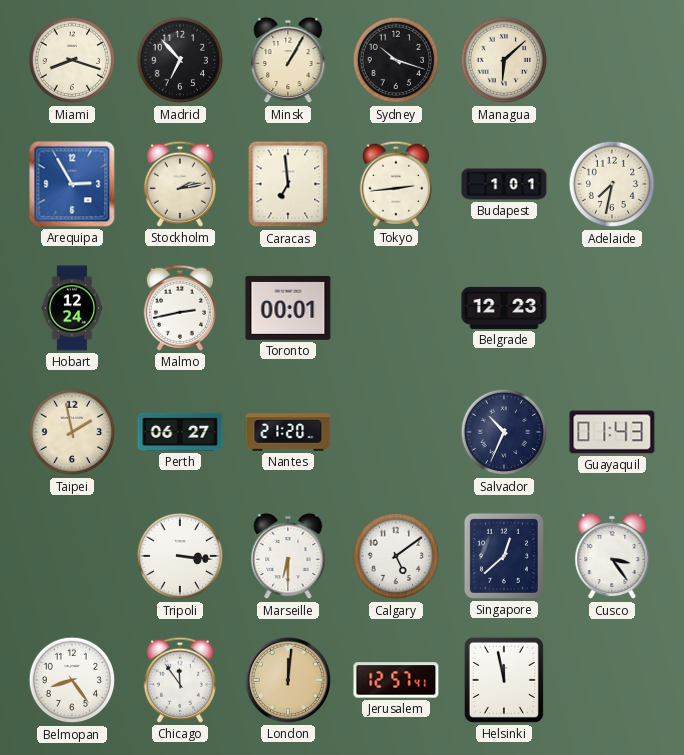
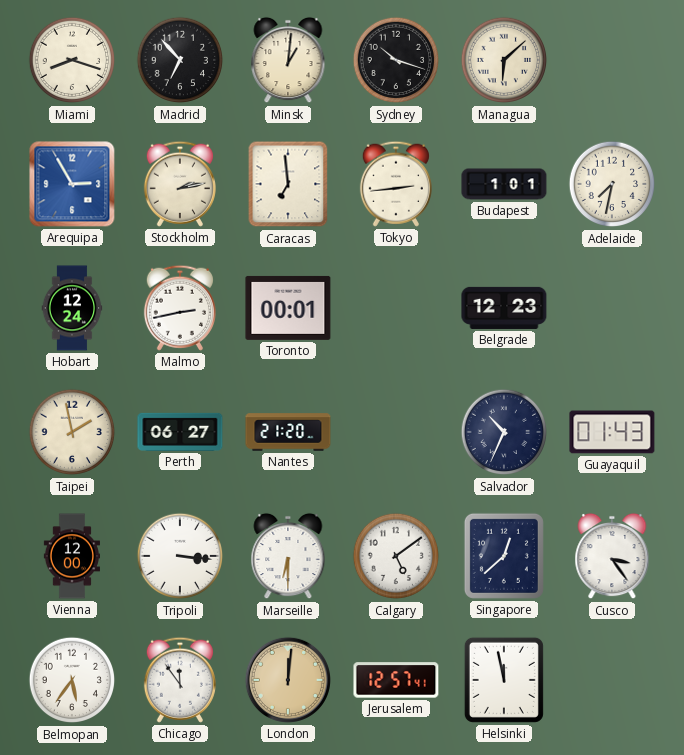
Minsk: 1:05 -> 1:01 (288, 60)
Vienna: none -> 12:00 (71, 556)
Belmopan: 8:24 -> 5:36 (72, 680)
